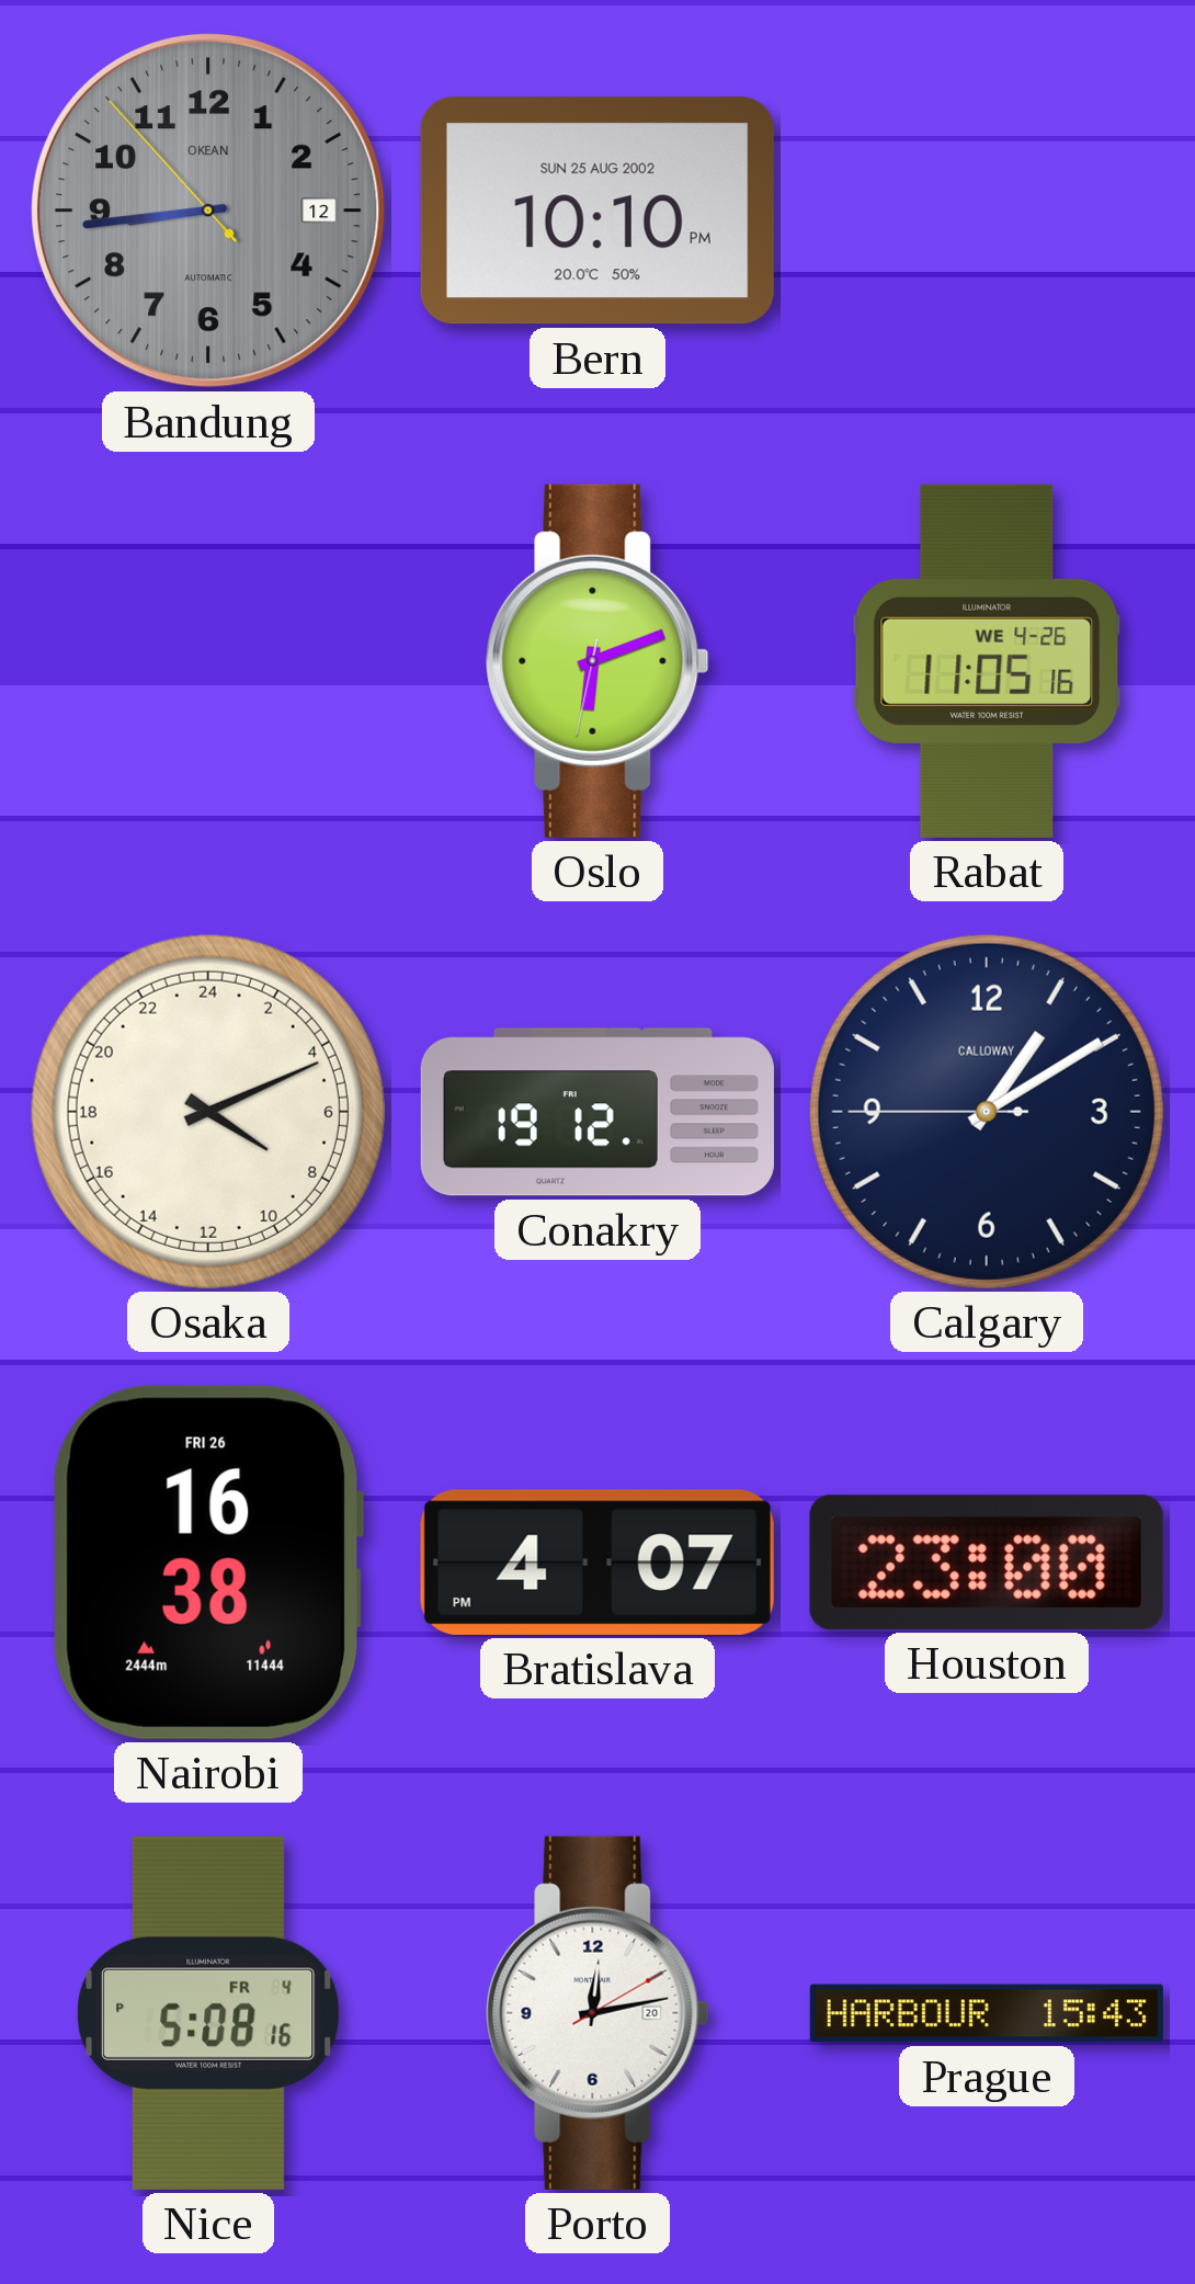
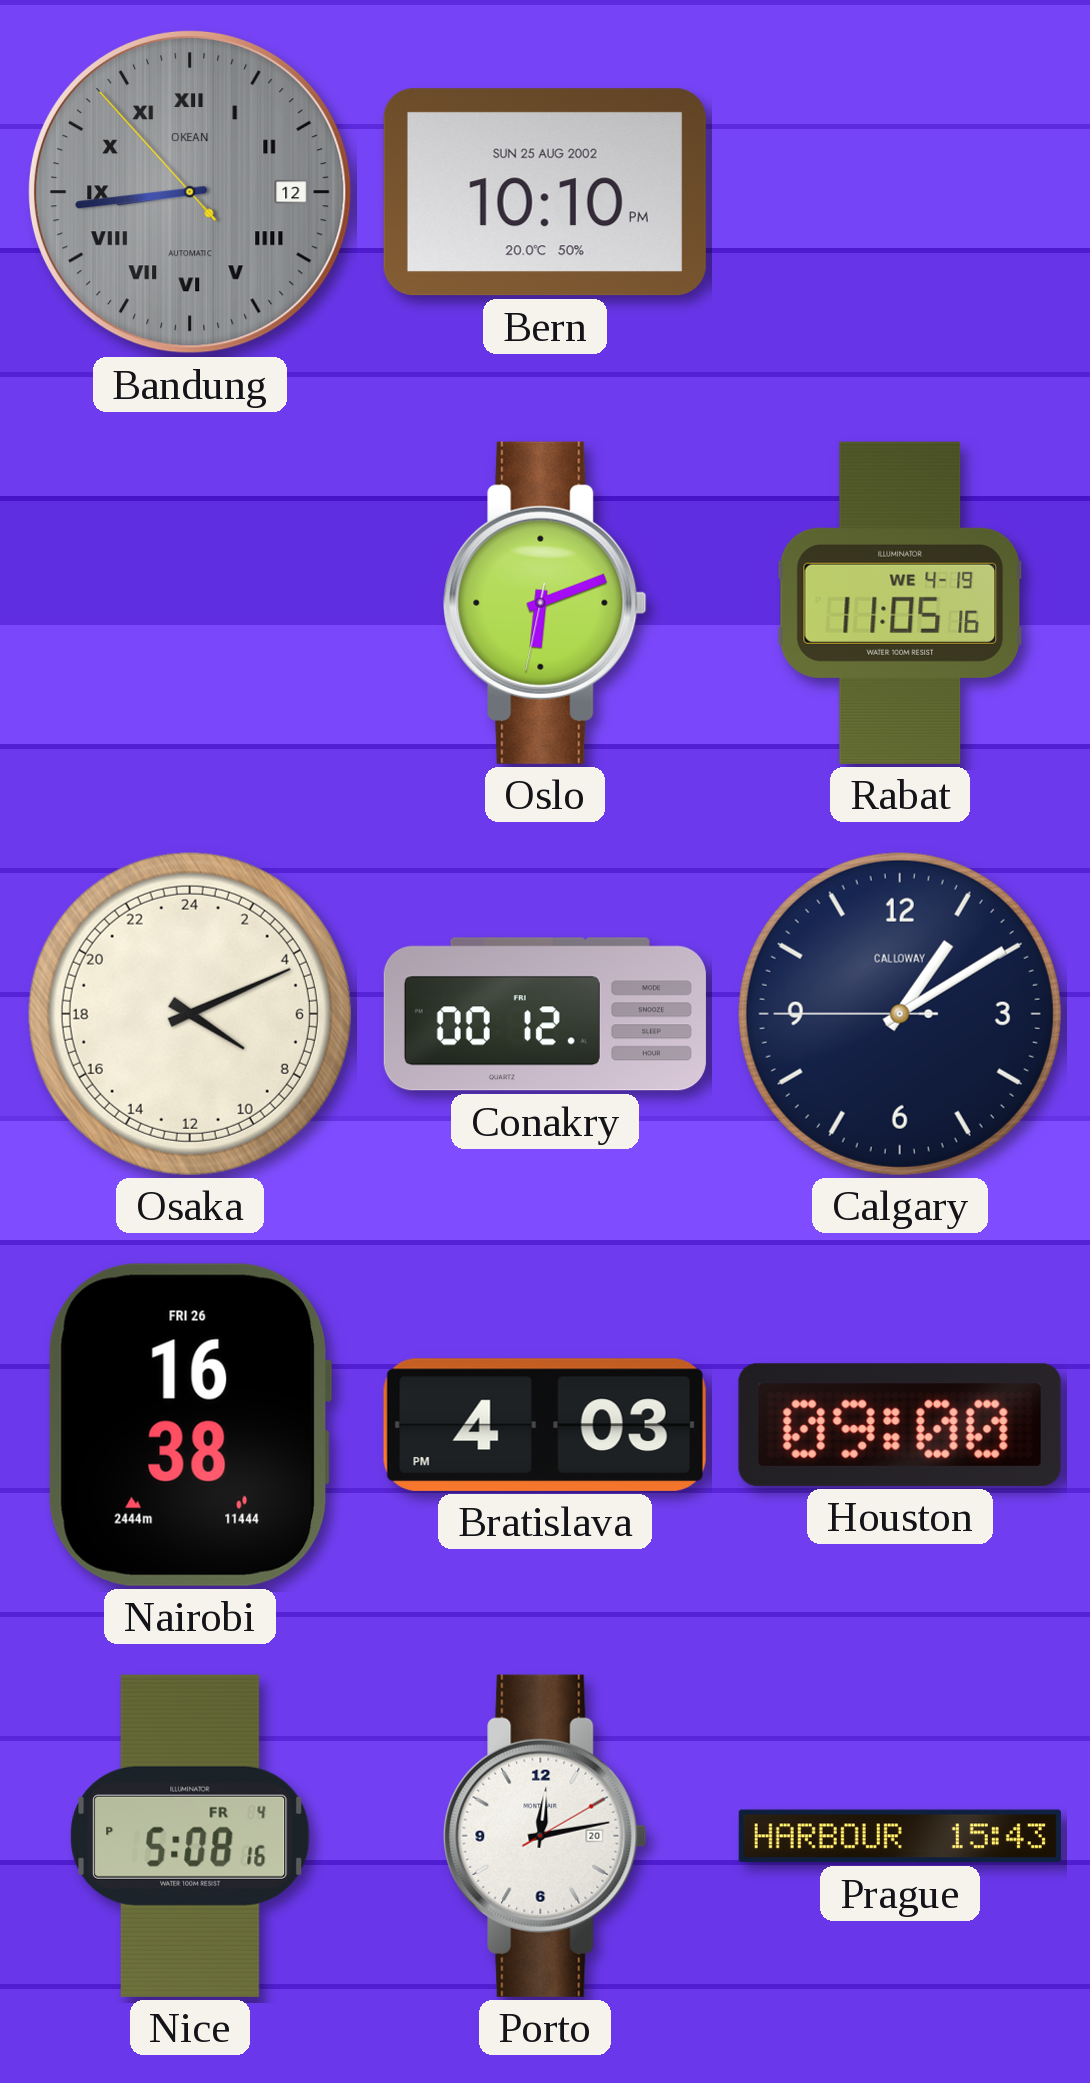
Bandung numerals: Arabic -> Roman (190, 192)
Rabat date: WE 4-26 -> WE 4-19 (900, 603)
Conakry: 19:12 -> 00:12 (545, 1014)
Bratislava: 4:07 -> 4:03 (545, 1425)
Houston: 23:00 -> 09:00 (900, 1425)
